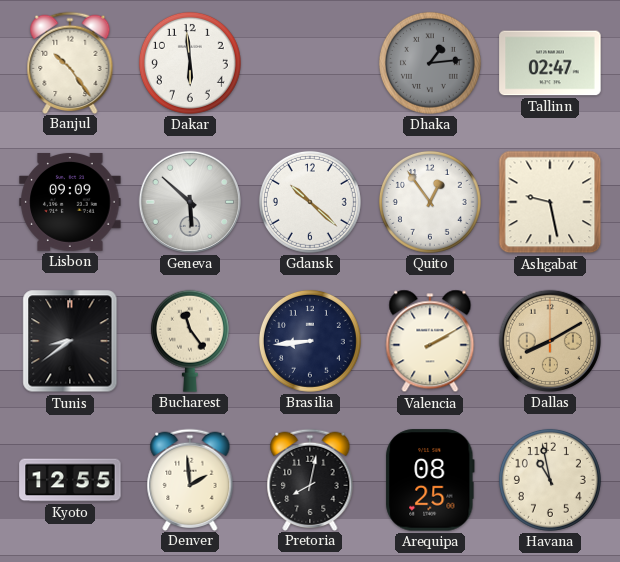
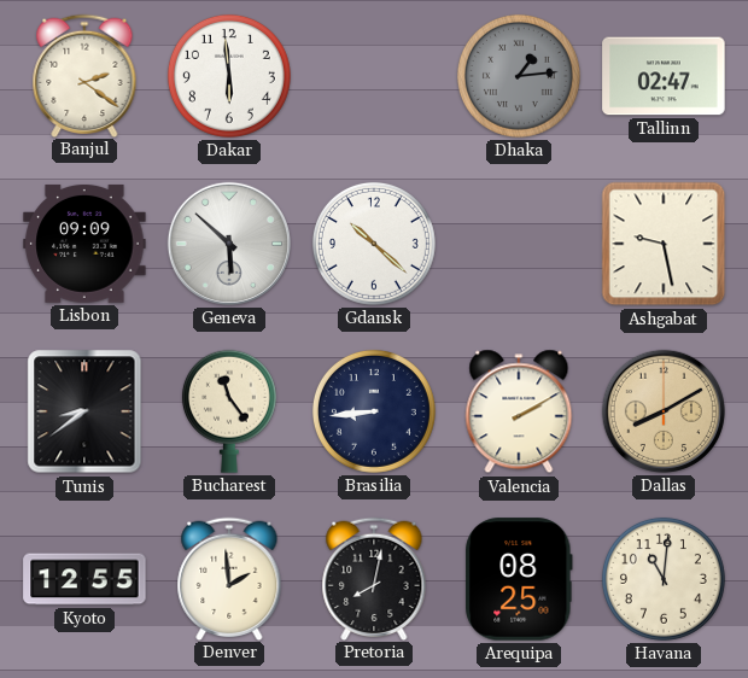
Banjul: 10:24 -> 2:21 (84, 75)
Quito: 12:54 -> none (430, 202)
Havana: 10:58 -> 11:01 (664, 579)
